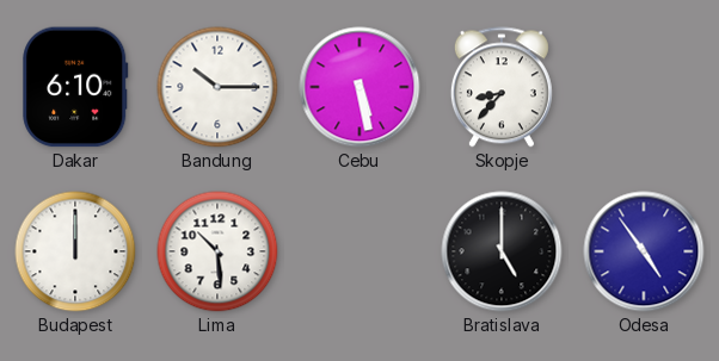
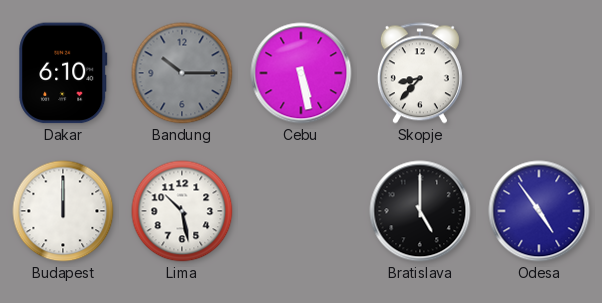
Bandung dial: white -> grey (182, 73)
Lima: 10:29 -> 10:28 (182, 211)
